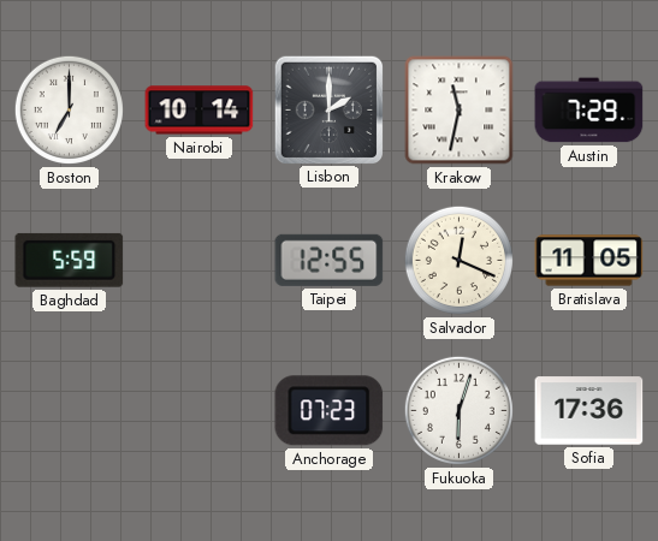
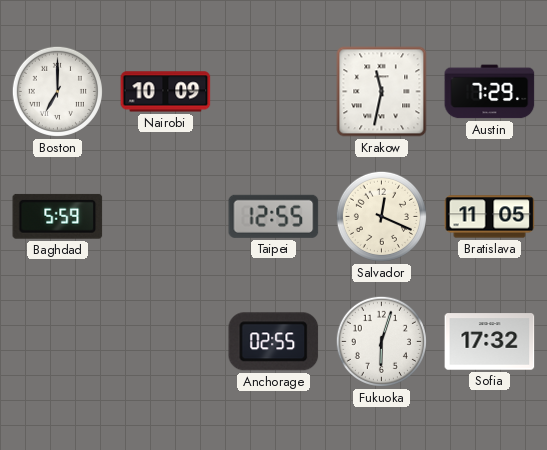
Nairobi: 10:14 -> 10:09 (166, 92)
Lisbon: 2:00 -> none (328, 109)
Anchorage: 07:23 -> 02:55 (274, 342)
Sofia: 17:36 -> 17:32 (490, 342)
